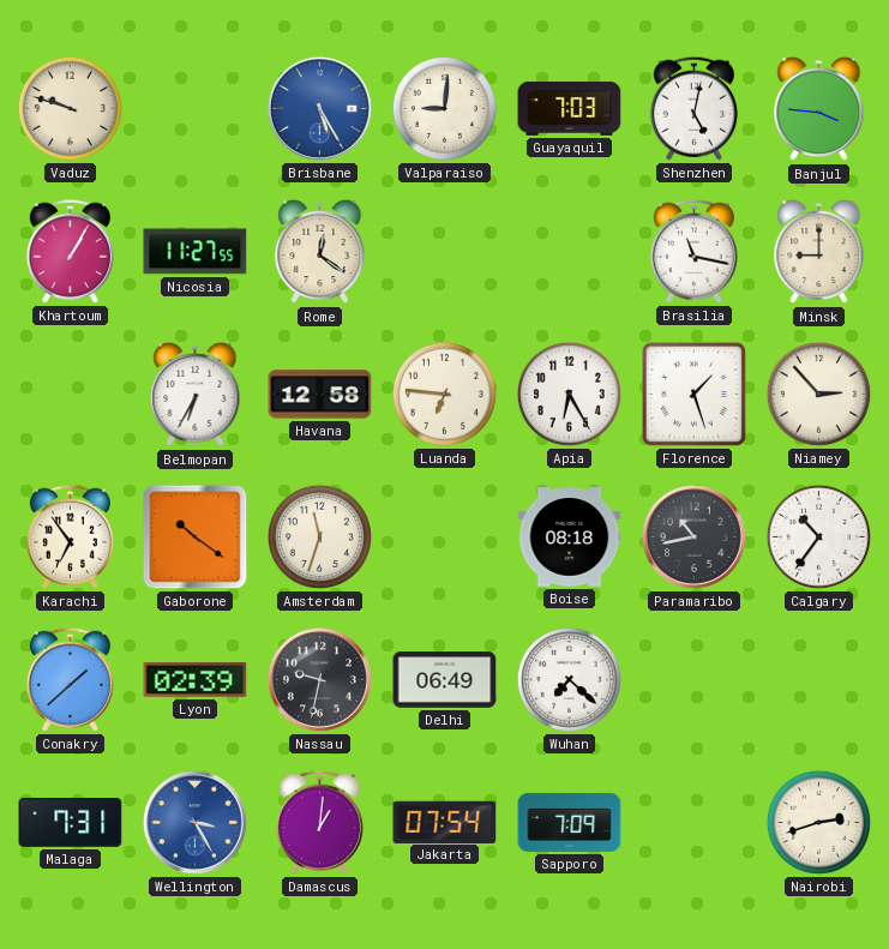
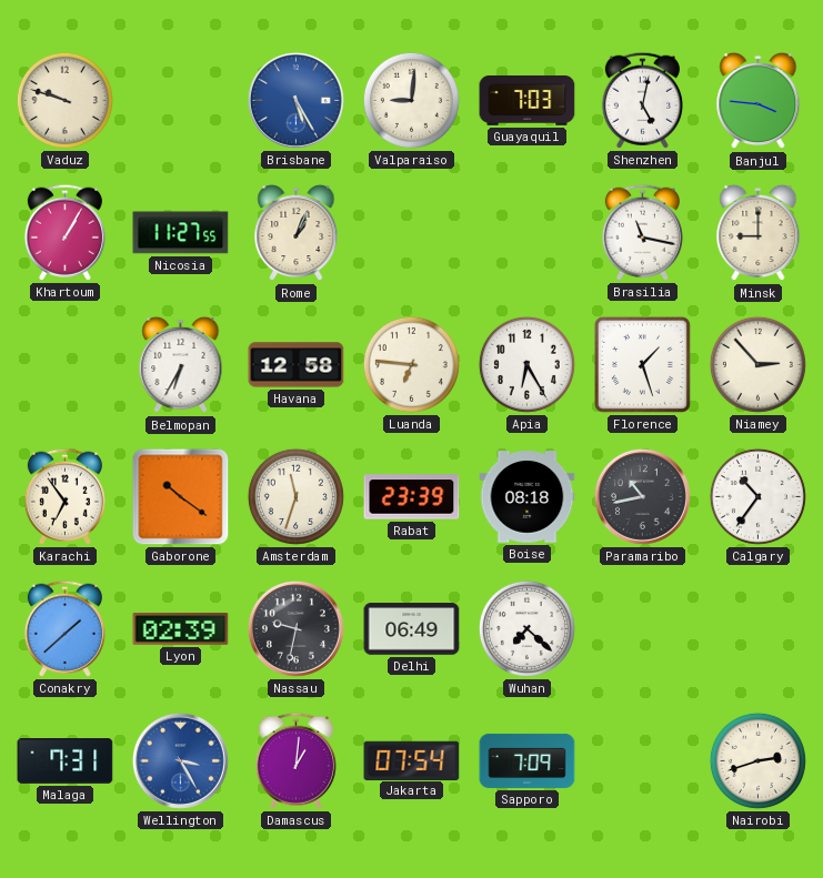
Rome: 12:21 -> 1:04 (297, 233)
Rabat: none -> 23:39 (412, 497)
